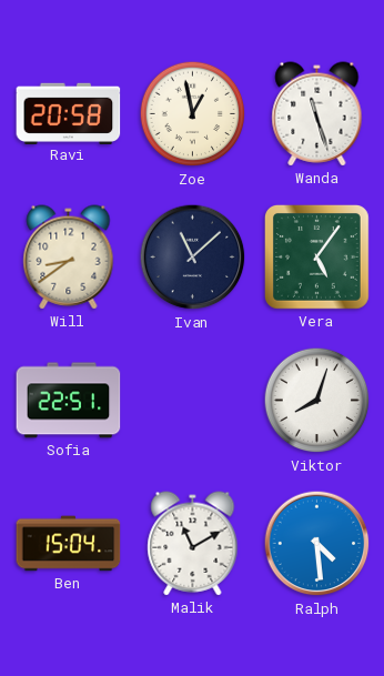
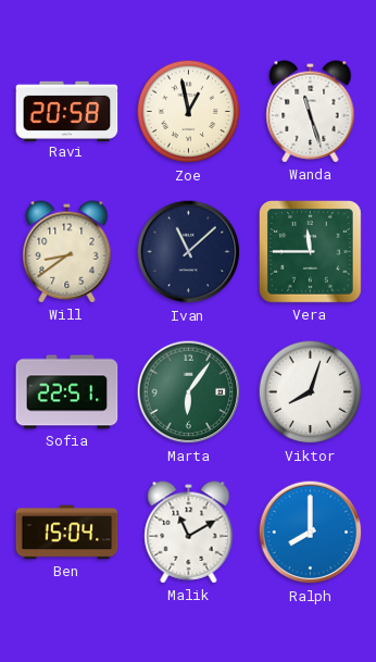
Vera: 5:06 -> 11:45 (311, 252)
Marta: none -> 6:06 (189, 392)
Ralph: 4:29 -> 8:00 (311, 533)
